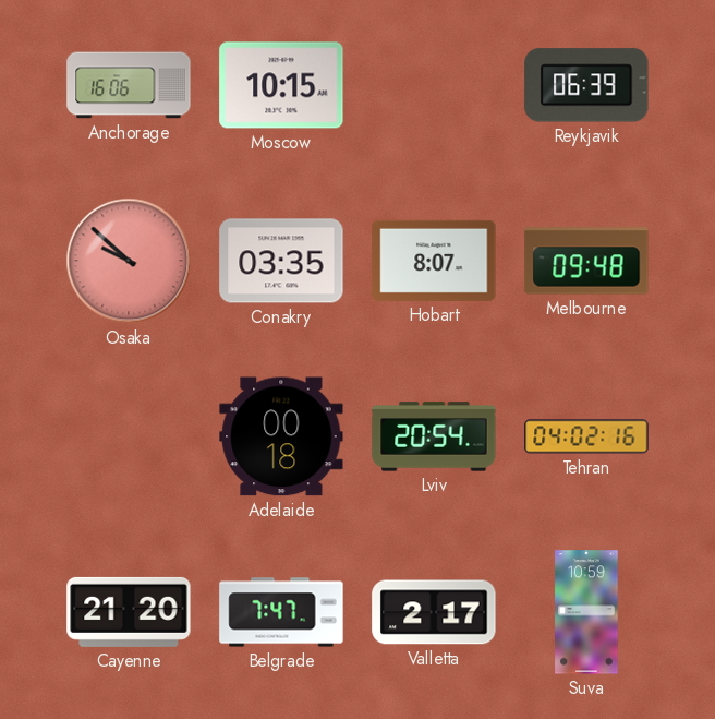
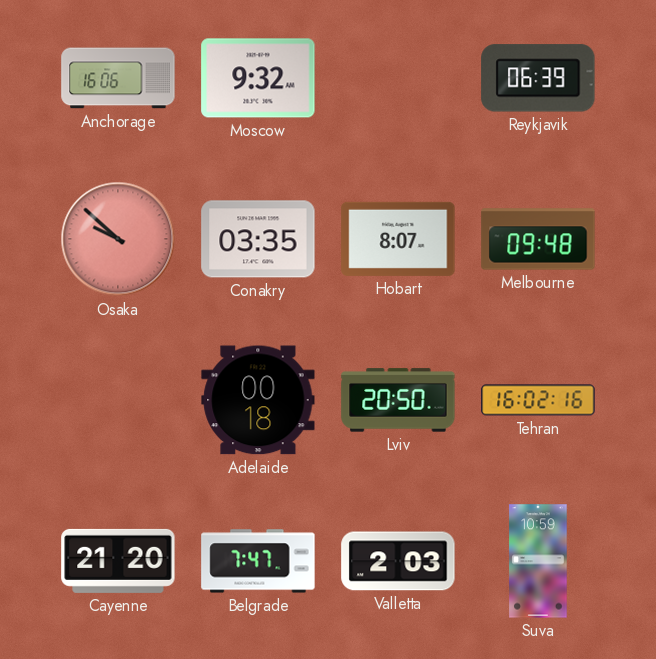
Moscow: 10:15 -> 9:32 (258, 78)
Lviv: 20:54 -> 20:50 (398, 400)
Tehran: 04:02 -> 16:02 (538, 400)
Valletta: 2:17 -> 2:03 (398, 561)
